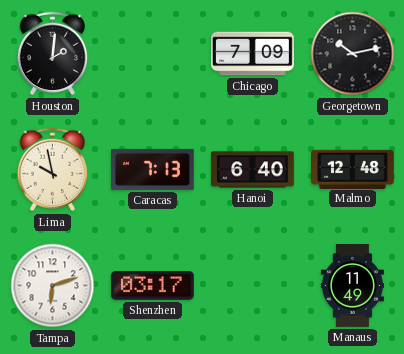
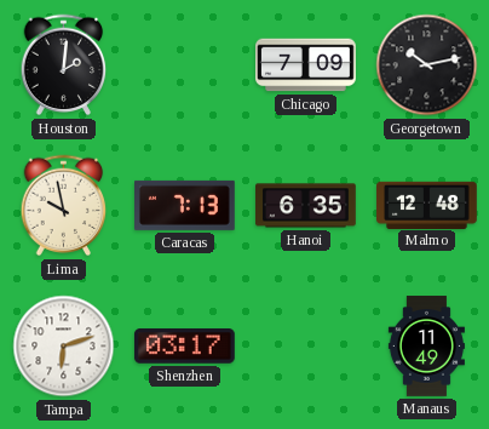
Hanoi: 6:40 -> 6:35 (306, 206)
